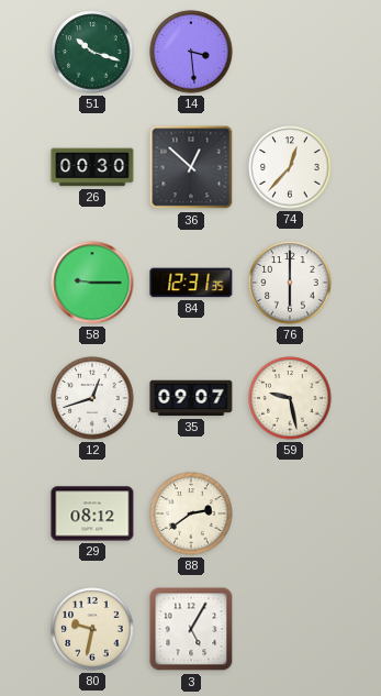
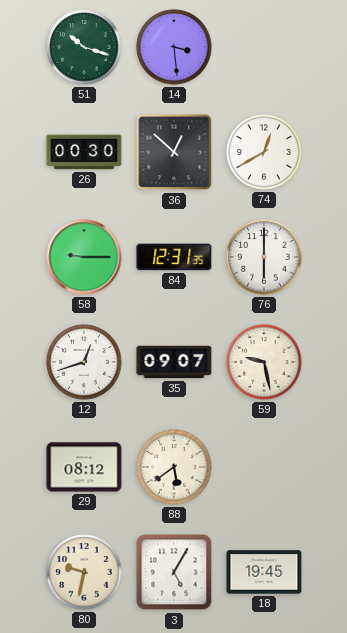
74: 12:37 -> 12:40 (264, 152)
88: 2:39 -> 5:39 (174, 467)
18: none -> 19:45 (264, 572)
